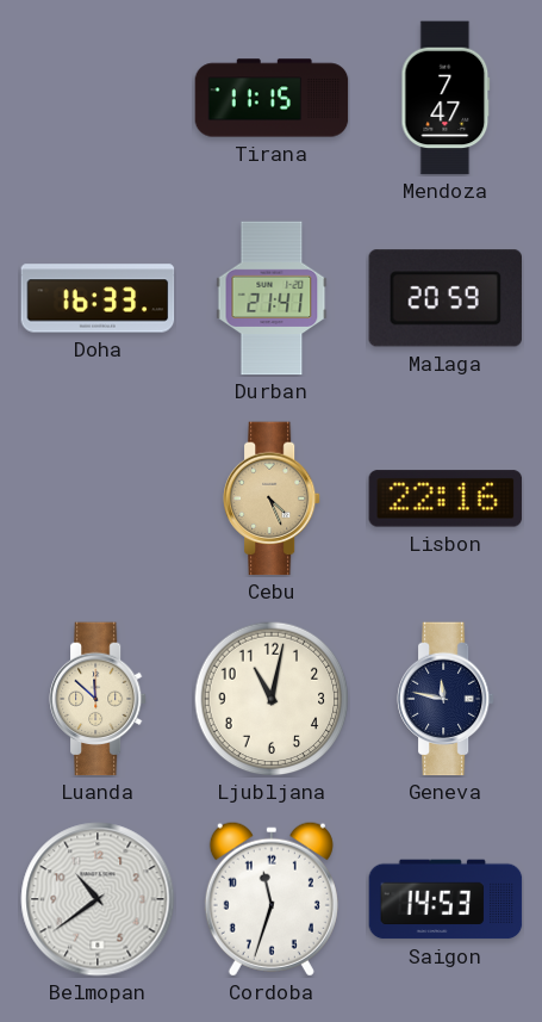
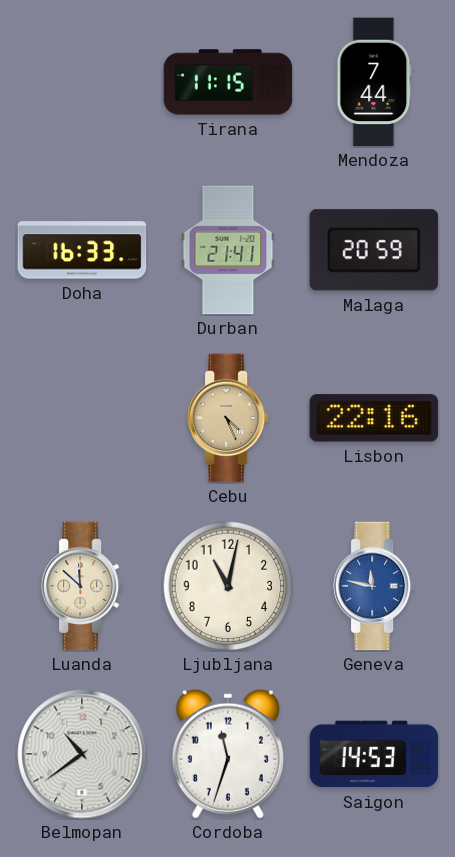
Mendoza: 7:47 -> 7:44 (374, 82)
Geneva dial: navy -> blue (374, 586)
